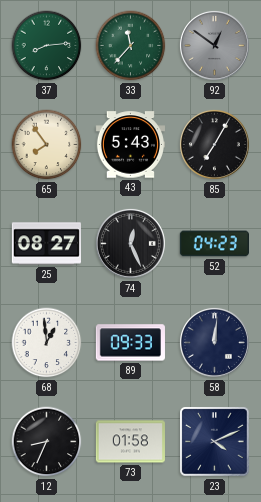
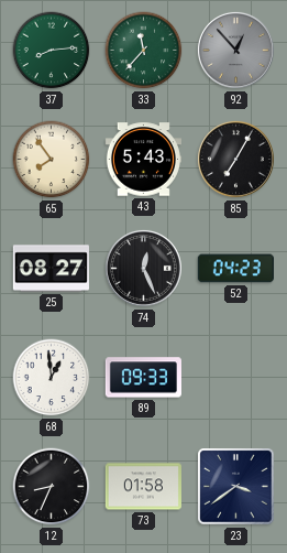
92: 12:51 -> 12:53 (235, 50)
58: 12:01 -> none (214, 342)
23: 4:11 -> 3:39 (236, 487)
